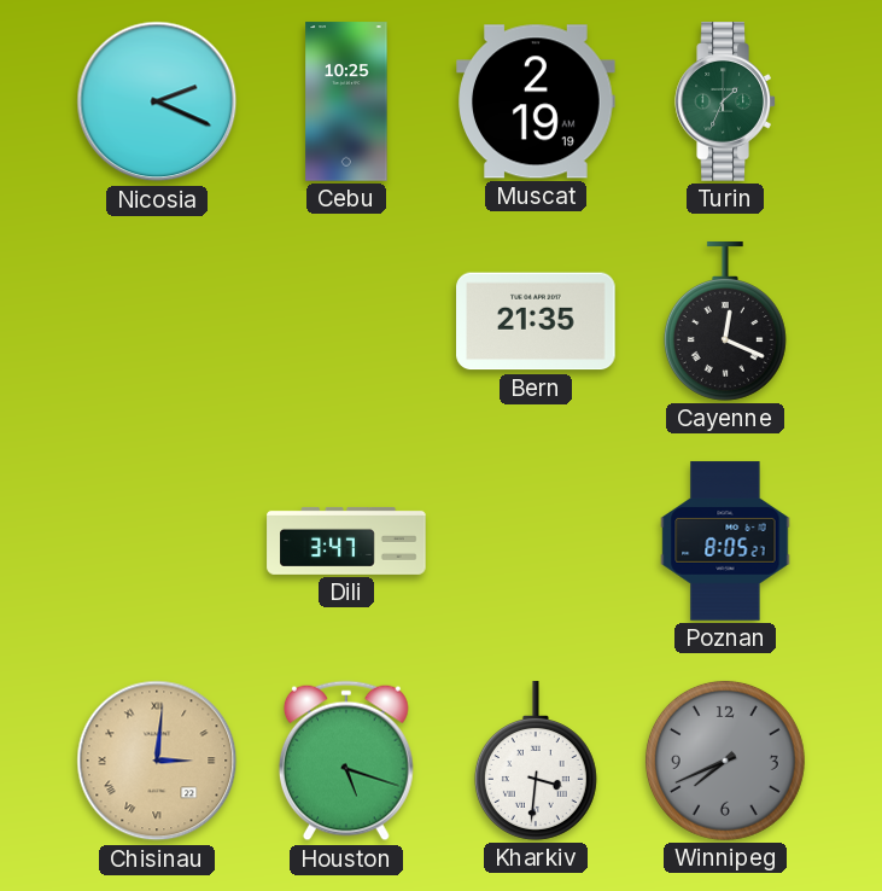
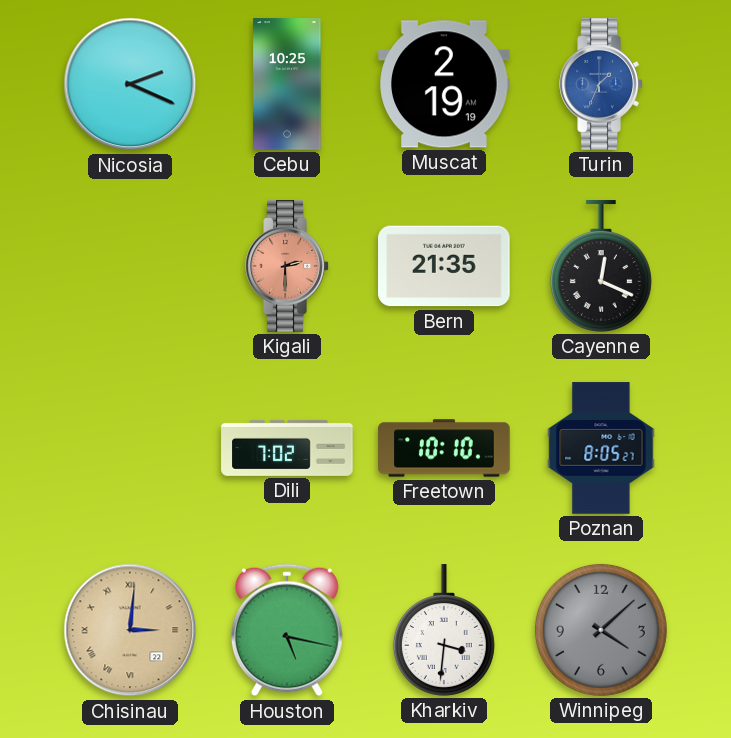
Turin dial: green -> blue (601, 84)
Kigali: none -> 2:30 (287, 266)
Dili: 3:47 -> 7:02 (287, 448)
Freetown: none -> 10:10 (444, 448)
Houston: 5:18 -> 5:17 (287, 630)
Winnipeg: 7:41 -> 4:08 (601, 630)
